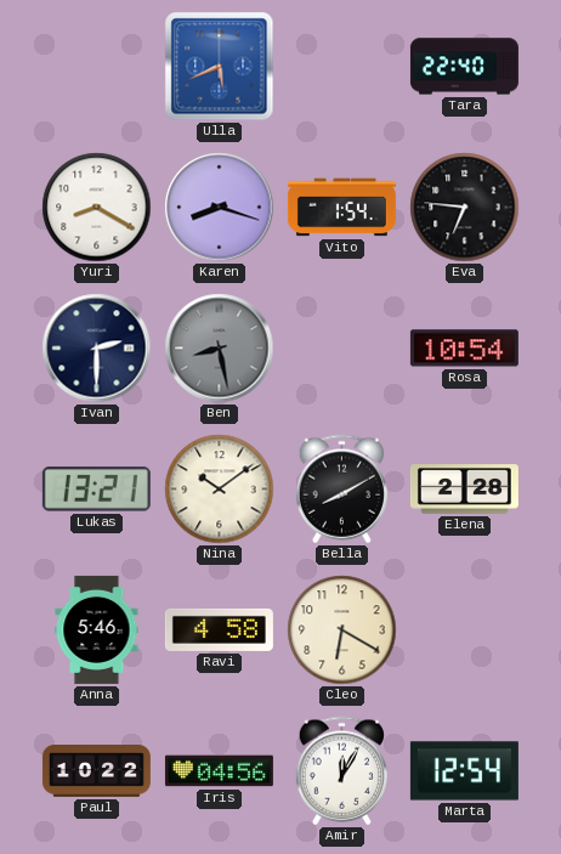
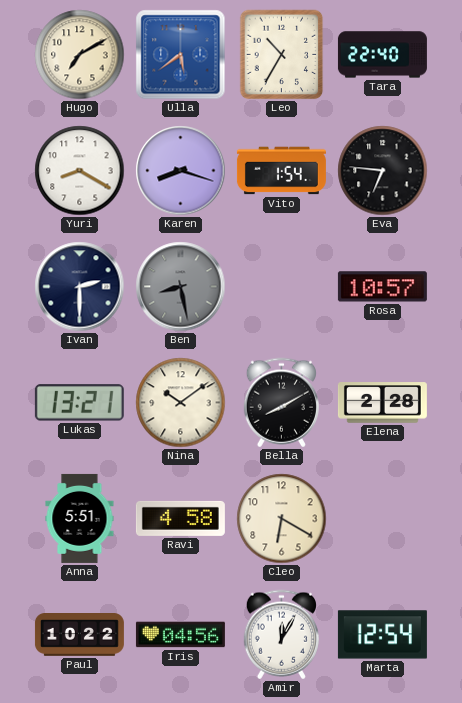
Hugo: none -> 7:10 (80, 55)
Ulla: 5:41 -> 5:39 (181, 55)
Leo: none -> 10:35 (282, 55)
Rosa: 10:54 -> 10:57 (382, 287)
Anna: 5:46 -> 5:51 (80, 518)
